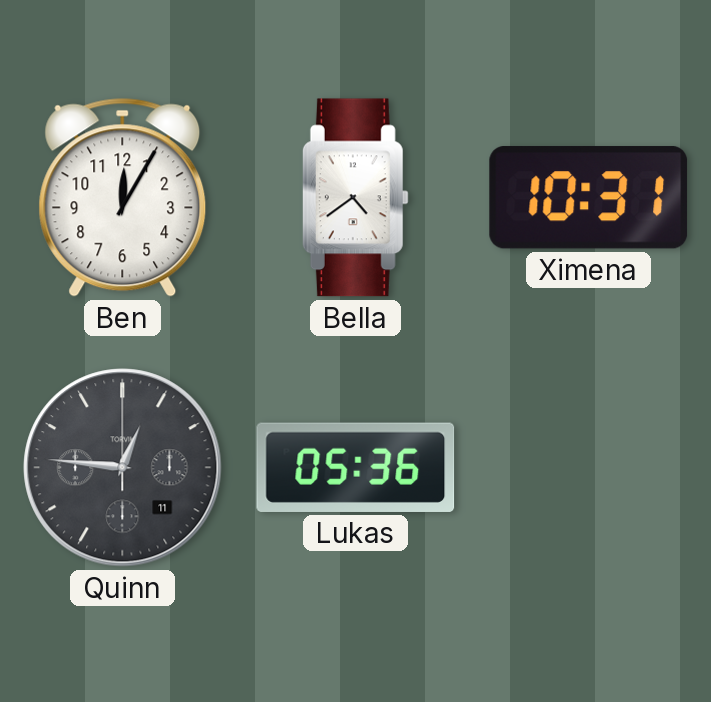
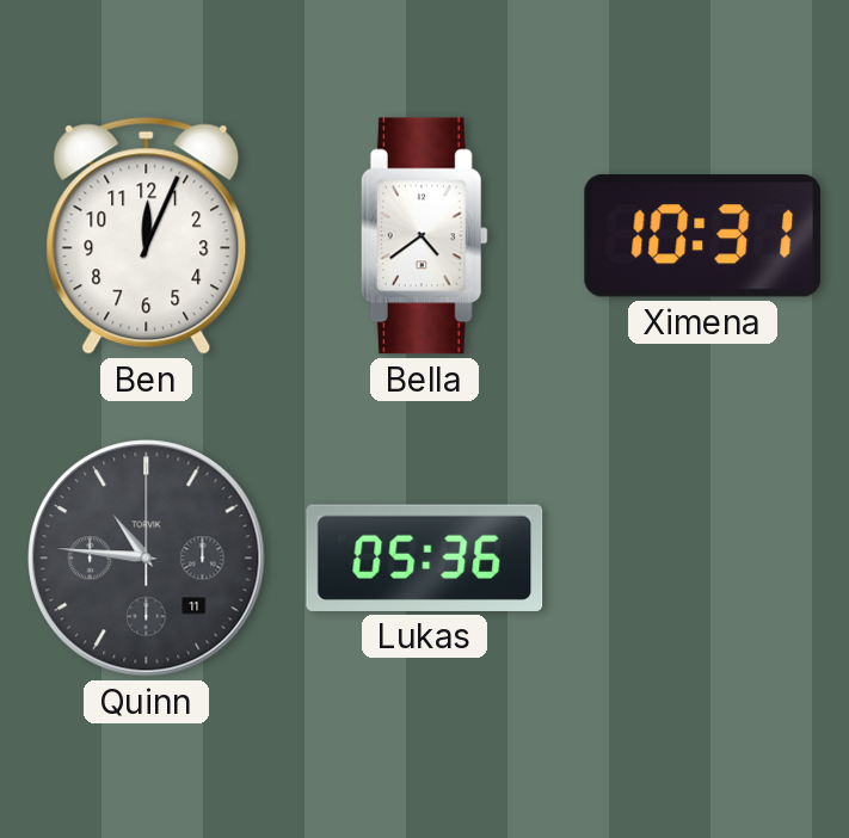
Ben: 12:05 -> 12:04 (147, 235)
Quinn: 12:46 -> 10:46 (147, 559)
